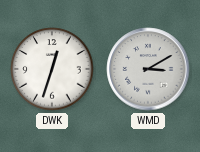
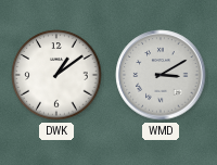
DWK: 12:33 -> 1:09 (56, 75)
